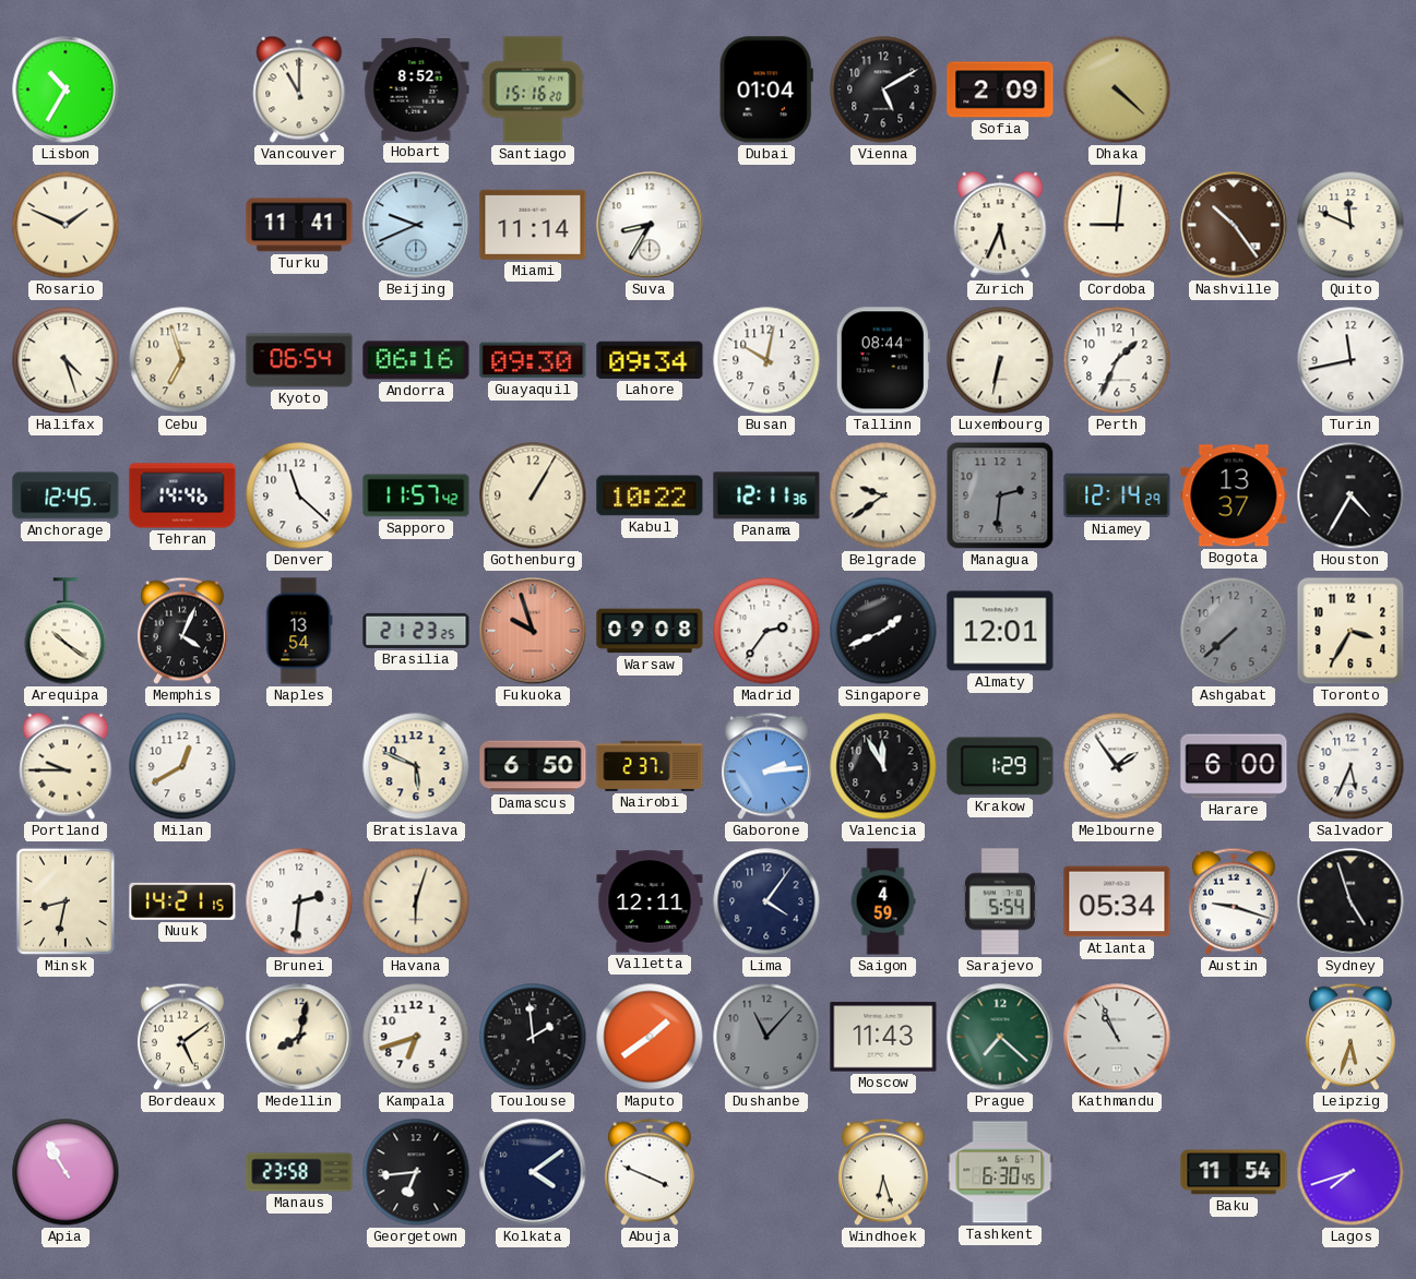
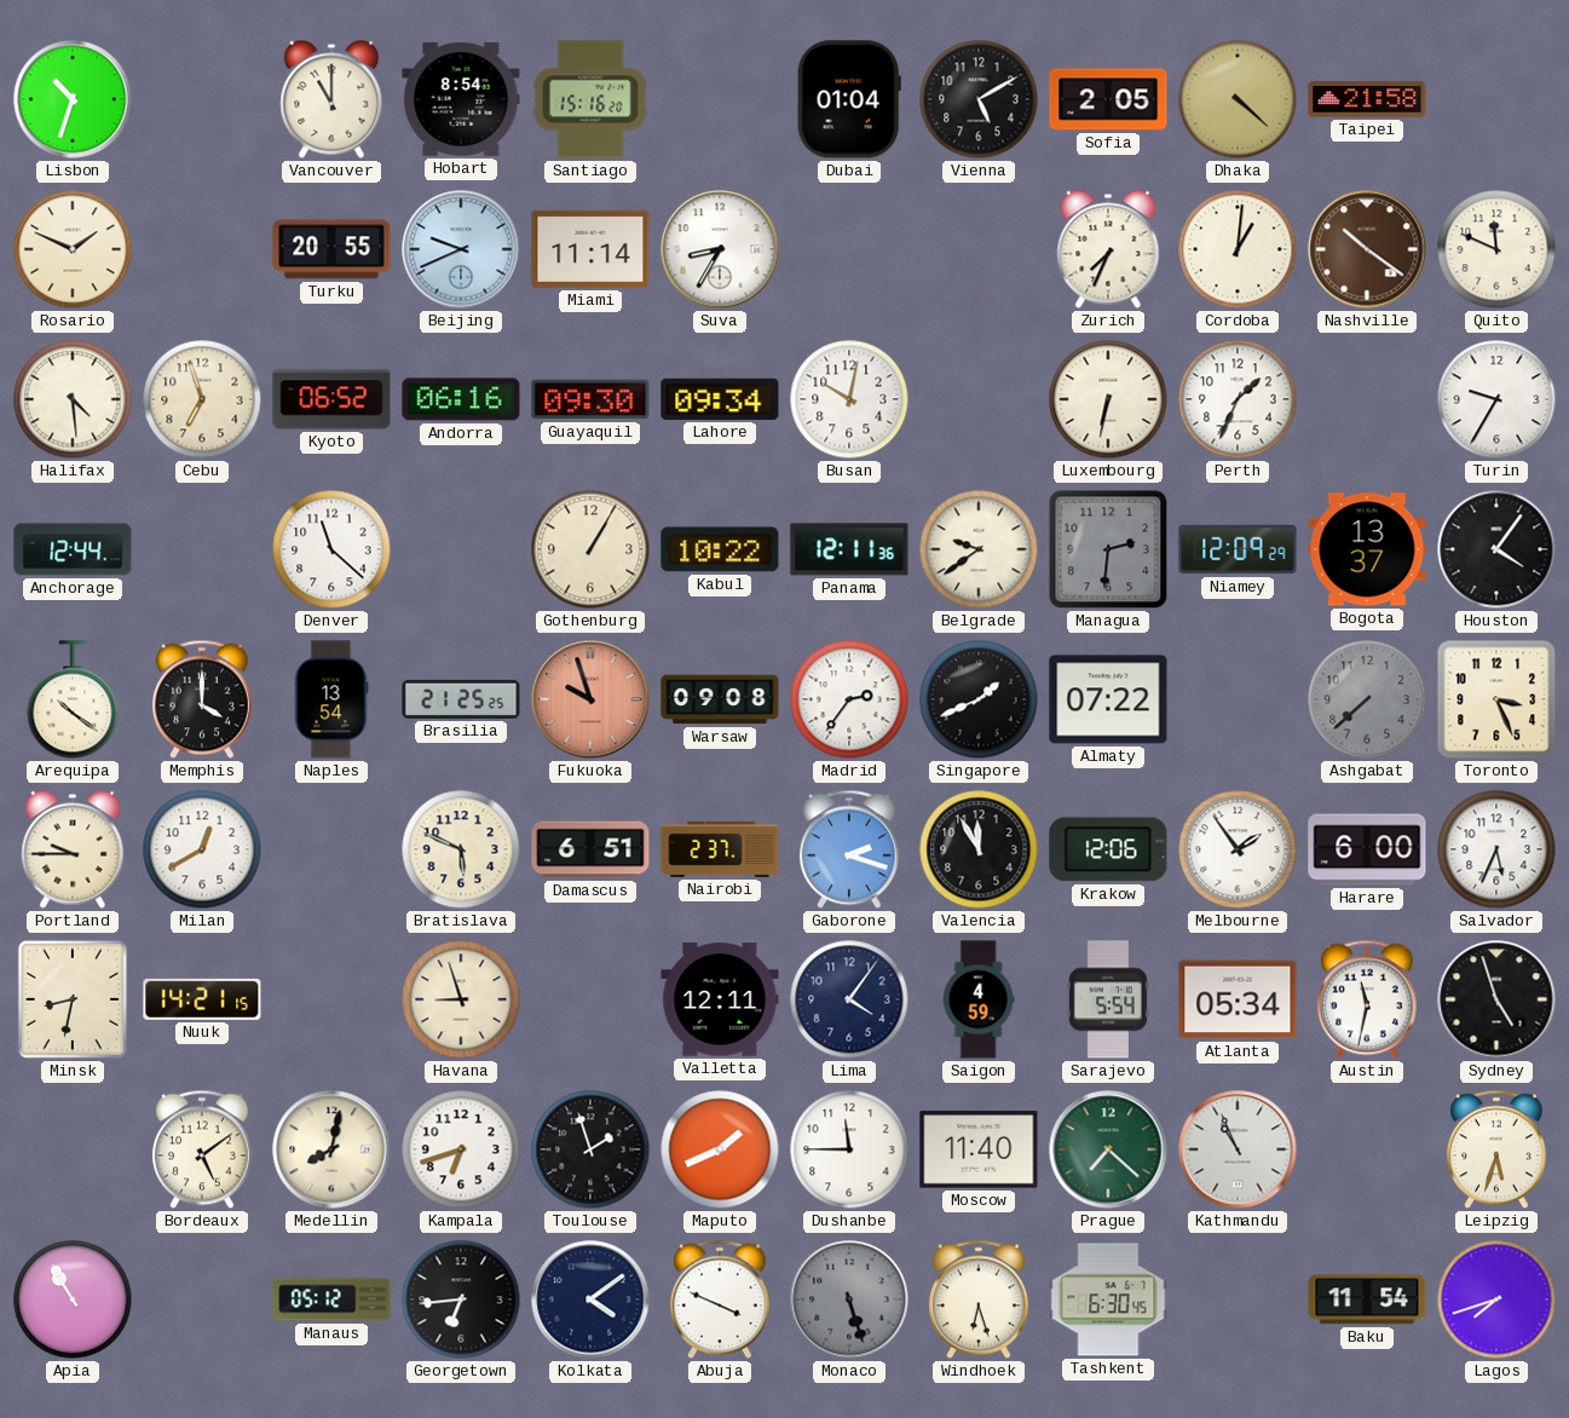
Lisbon: 10:35 -> 10:33 (73, 99)
Hobart: 8:52 -> 8:54 (461, 100)
Sofia: 2:09 -> 2:05 (1108, 99)
Taipei: none -> 21:58 (1367, 99)
Turku: 11:41 -> 20:55 (331, 249)
Zurich: 5:34 -> 7:34 (1108, 249)
Cordoba: 9:01 -> 1:01 (1238, 249)
Nashville: 10:24 -> 10:21 (1367, 249)
Halifax: 4:27 -> 4:29 (73, 399)
Kyoto: 06:54 -> 06:52 (331, 399)
Tallinn: 08:44 -> none (883, 360)
Turin: 11:43 -> 9:35 (1496, 399)
Anchorage: 12:45 -> 12:44 (73, 549)
Tehran: 14:46 -> none (182, 495)
Sapporo: 11:57 -> none (416, 495)
Niamey: 12:14 -> 12:09 (1238, 549)
Houston: 4:35 -> 4:06 (1496, 549)
Memphis: 4:04 -> 4:00 (202, 699)
Brasilia: 21:23 -> 21:25 (461, 699)
Almaty: 12:01 -> 07:22 (1108, 699)
Toronto: 3:35 -> 3:26 (1496, 699)
Damascus: 6:50 -> 6:51 (590, 849)
Gaborone: 2:14 -> 2:18 (849, 849)
Krakow: 1:29 -> 12:06 (1108, 849)
Brunei: 2:31 -> none (299, 901)
Havana: 6:03 -> 8:57 (461, 999)
Austin: 9:18 -> 11:32 (1367, 999)
Toulouse: 1:59 -> 1:57 (590, 1149)
Maputo: 1:39 -> 1:41 (720, 1149)
Dushanbe: 11:07 -> 11:45 (849, 1149)
Dushanbe dial: grey -> white (849, 1149)
Moscow: 11:43 -> 11:40 (979, 1149)
Manaus: 23:58 -> 05:12 (331, 1299)
Monaco: none -> 5:27 (849, 1299)
